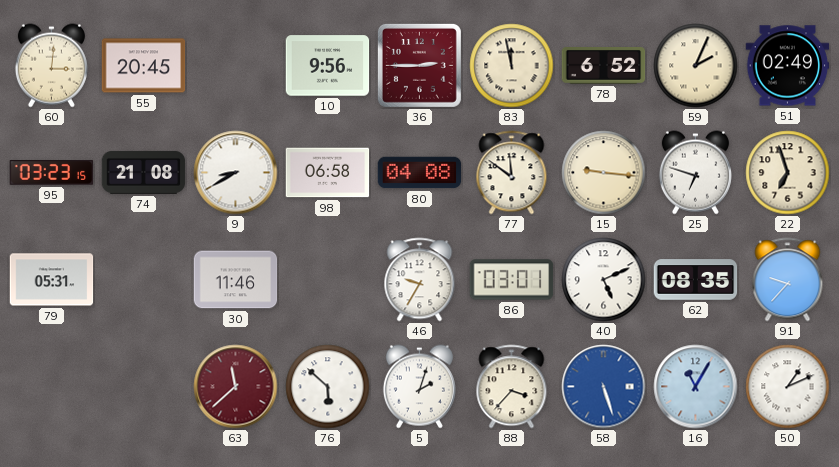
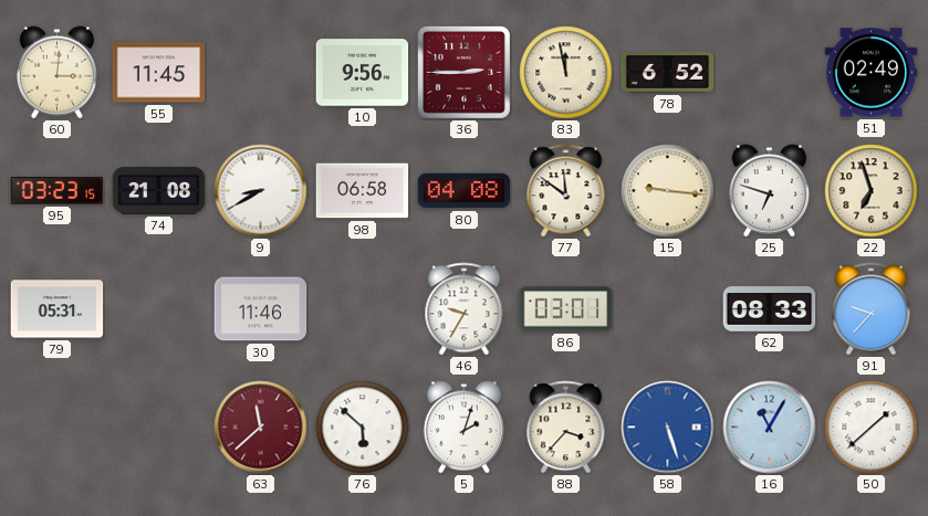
55: 20:45 -> 11:45 (159, 73)
59: 2:04 -> none (696, 66)
40: 5:11 -> none (604, 280)
62: 08:35 -> 08:33 (770, 309)
50: 1:11 -> 1:38 (872, 428)
